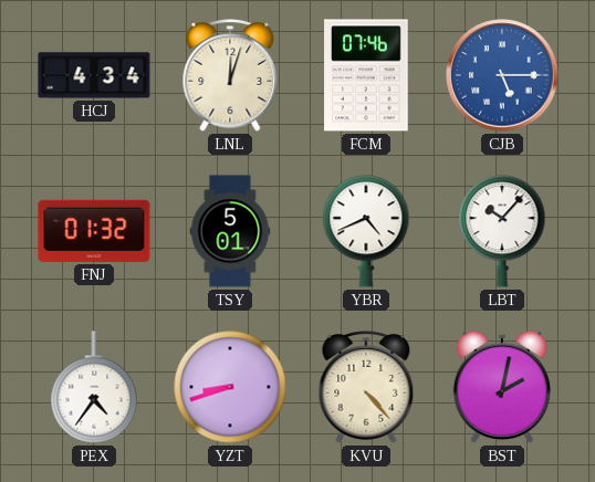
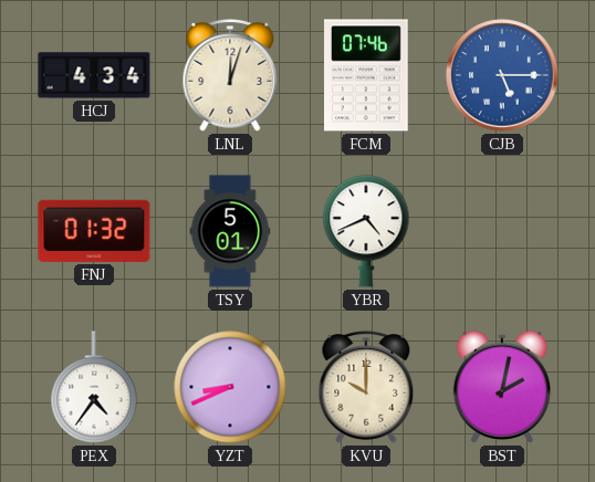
LBT: 10:07 -> none (502, 231)
YZT: 8:42 -> 8:41 (230, 387)
KVU: 4:23 -> 10:00 (366, 388)
